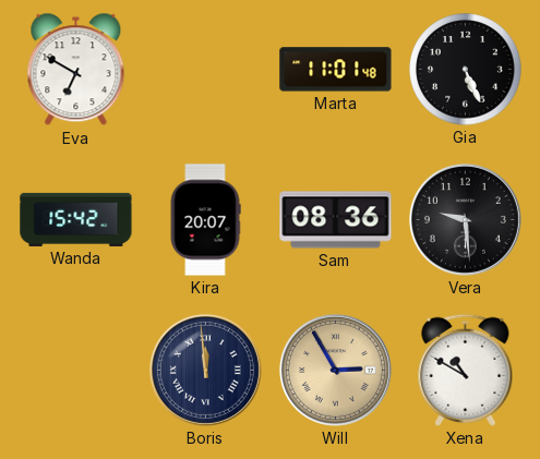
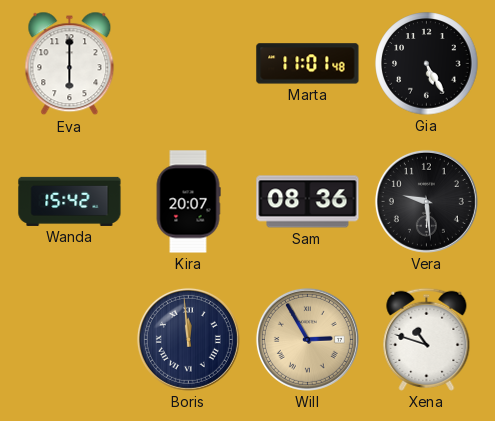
Eva: 6:50 -> 6:00 (70, 64)
Gia: 5:26 -> 5:25 (427, 64)
Xena: 10:50 -> 10:48 (427, 339)
